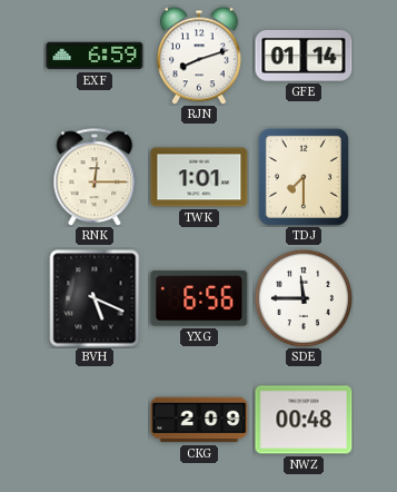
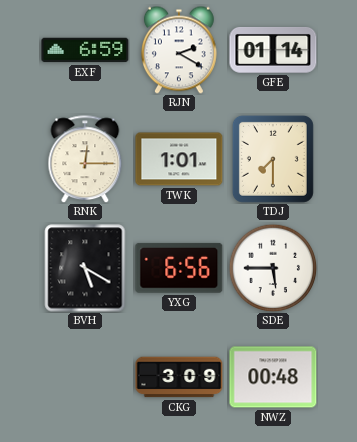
RJN: 8:12 -> 2:20 (179, 50)
BVH: 5:19 -> 5:20 (85, 268)
SDE: 11:45 -> 5:45 (273, 268)
CKG: 2:09 -> 3:09 (179, 377)
